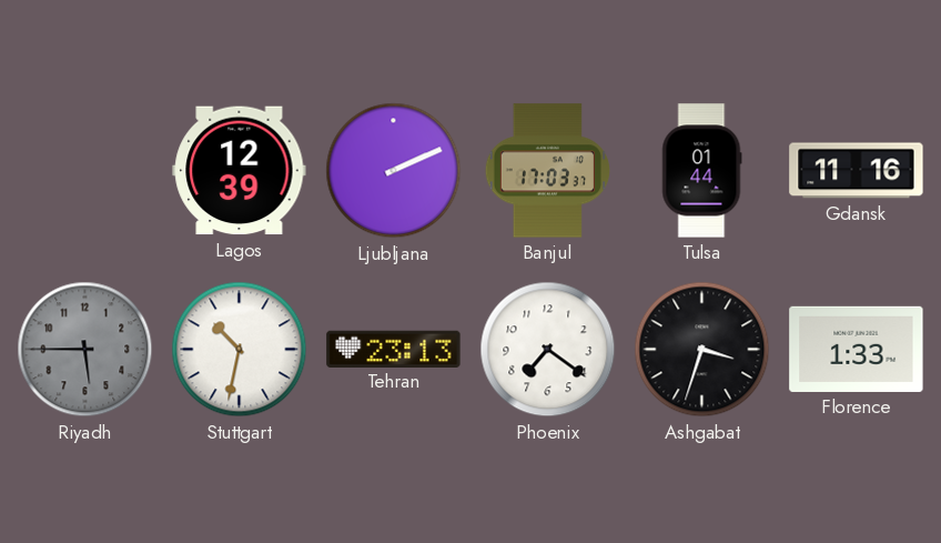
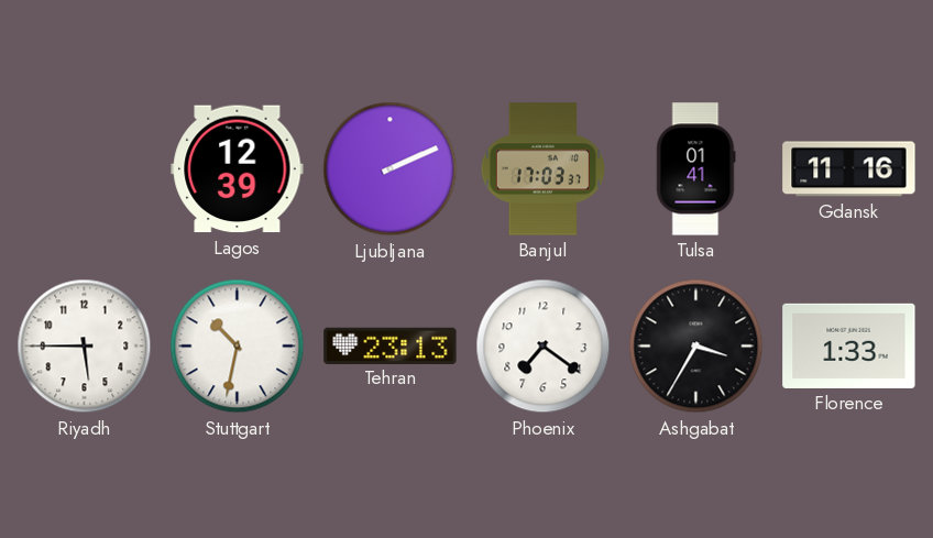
Tulsa: 01:44 -> 01:41 (695, 169)
Riyadh dial: grey -> white (85, 347)
Ashgabat: 3:33 -> 3:35 (696, 347)
